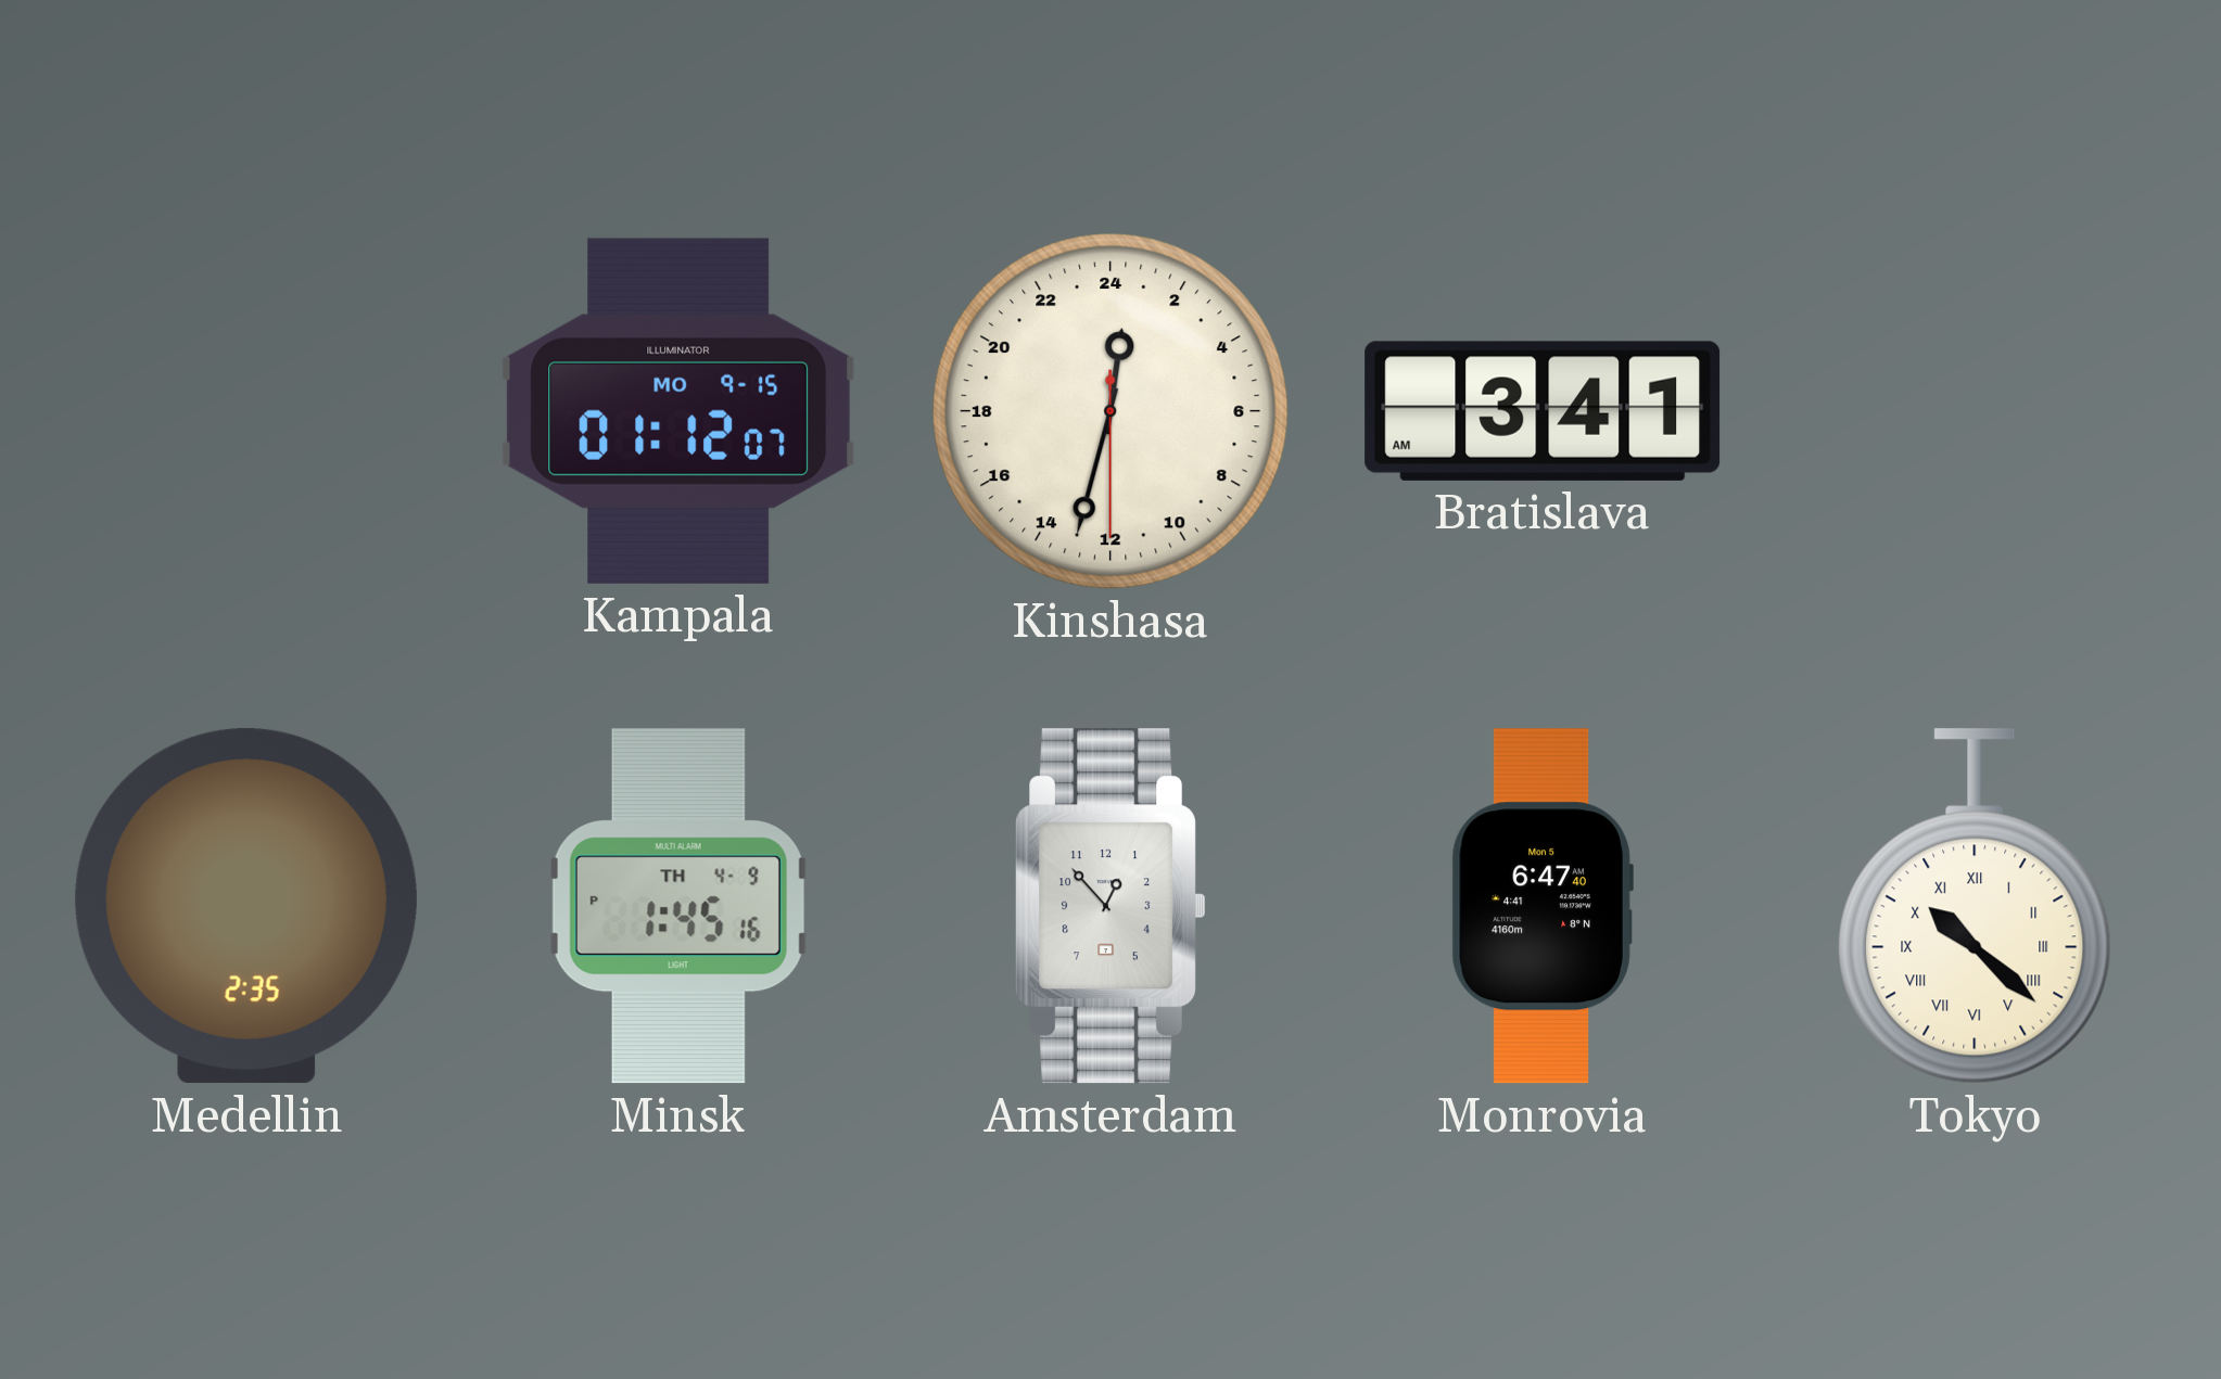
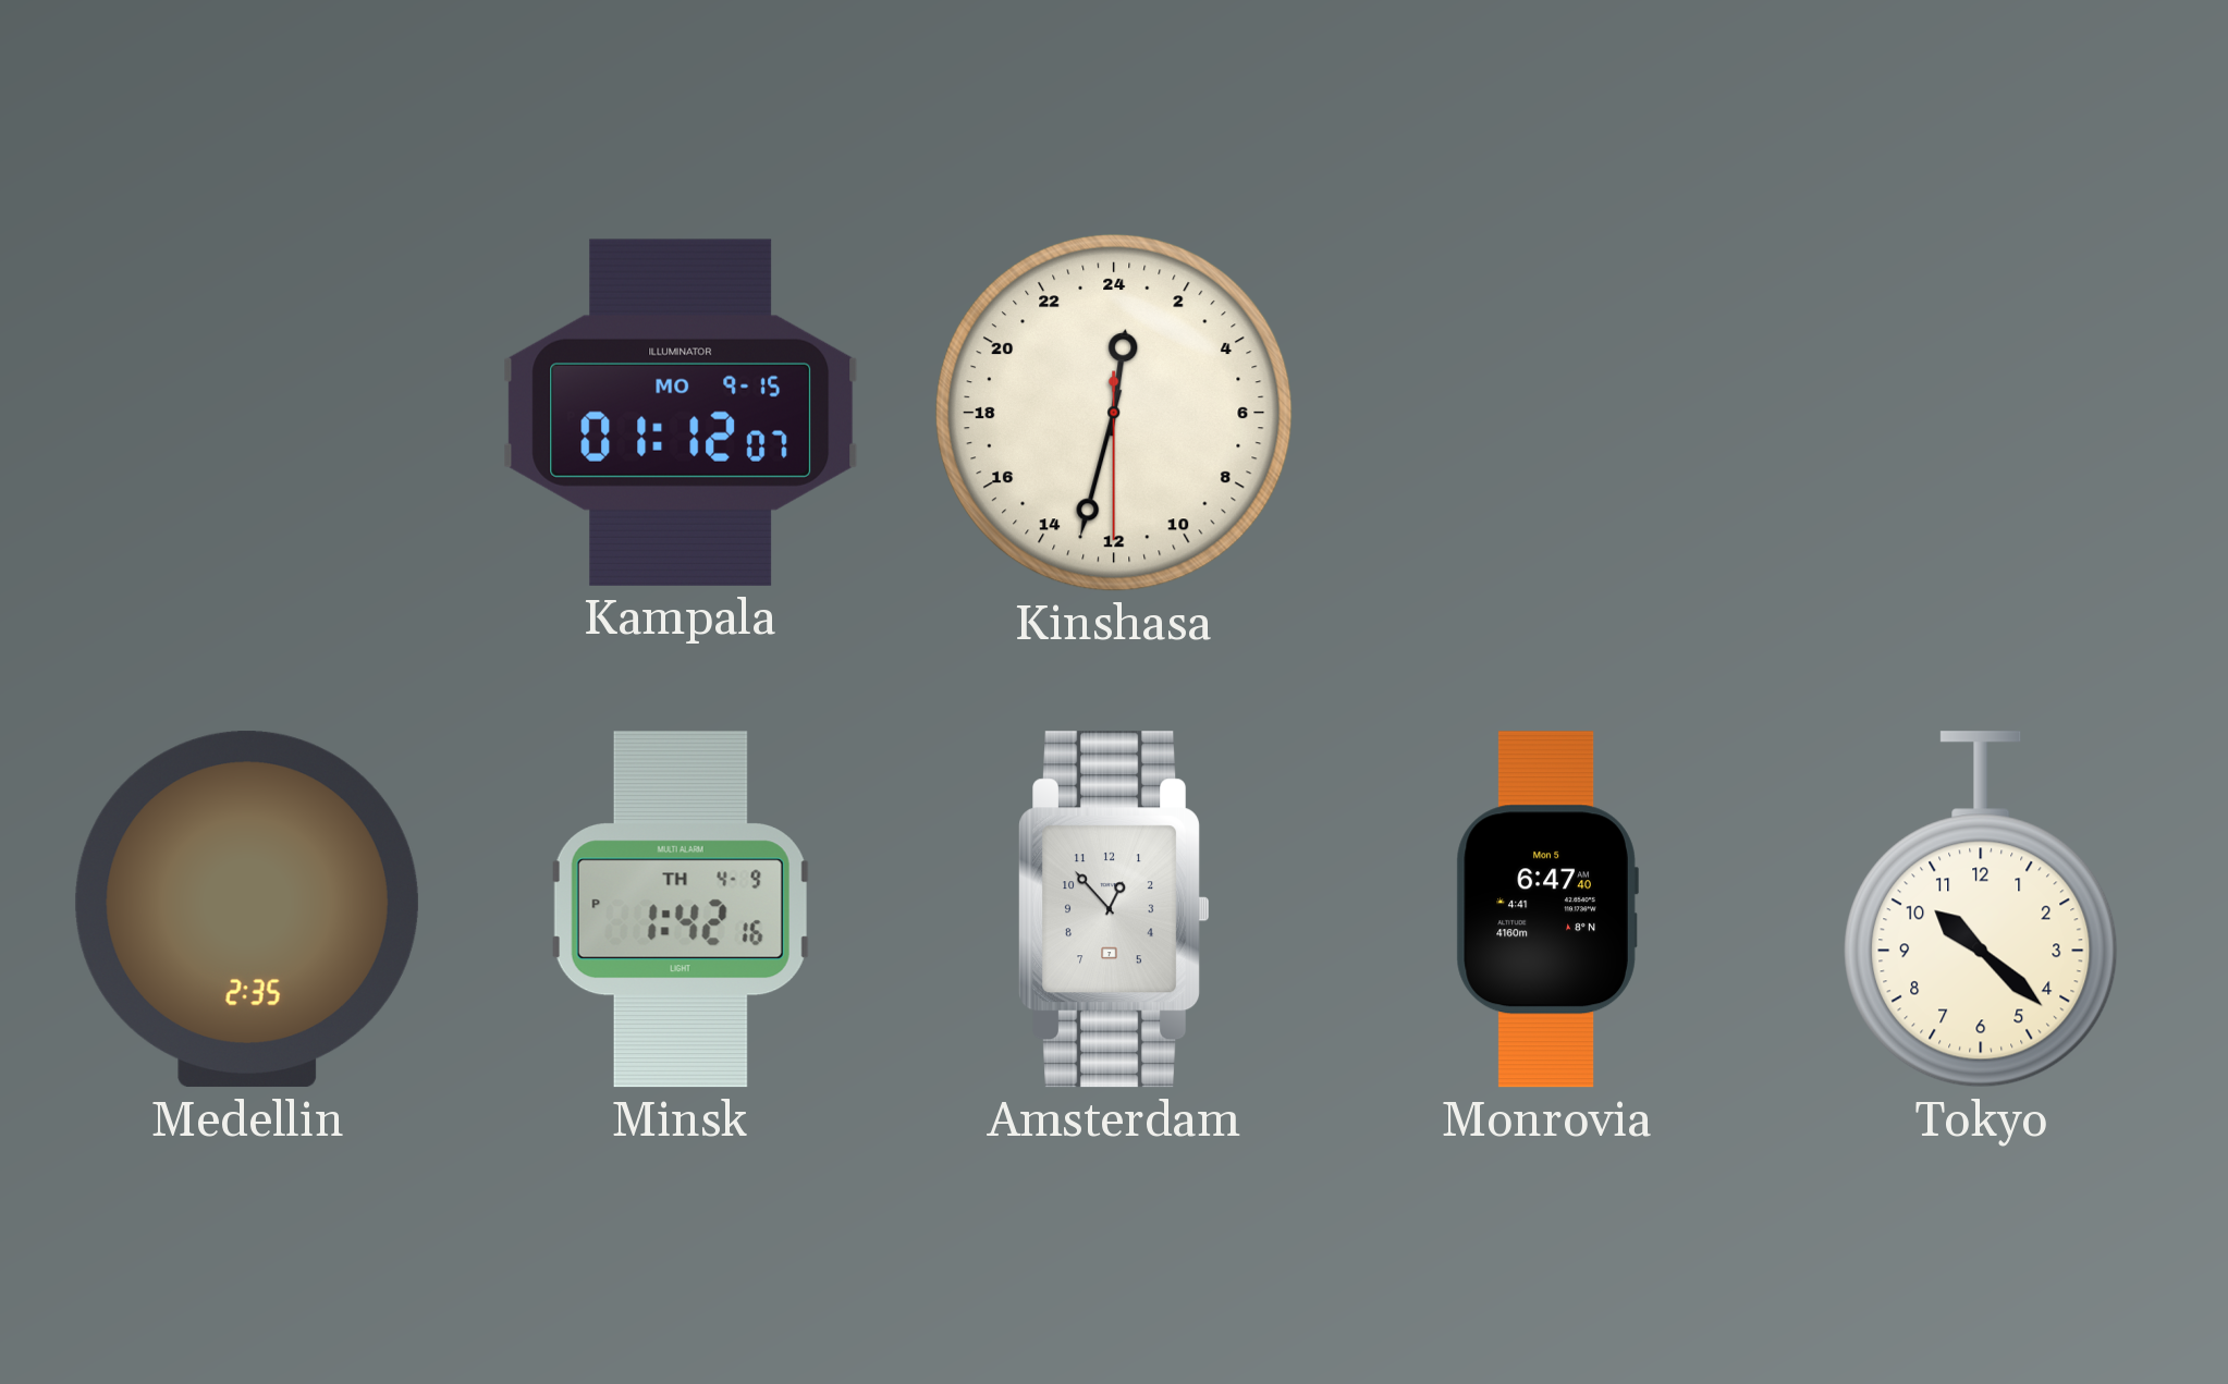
Bratislava: 3:41 -> none (1543, 411)
Minsk: 1:45 -> 1:42 (681, 909)
Tokyo numerals: Roman -> Arabic (1981, 909)
